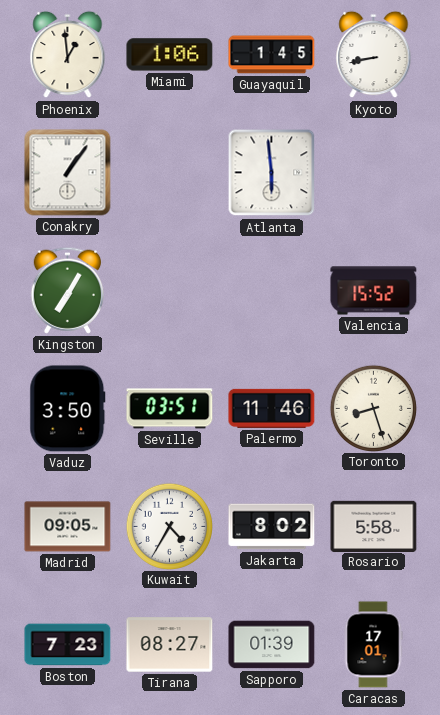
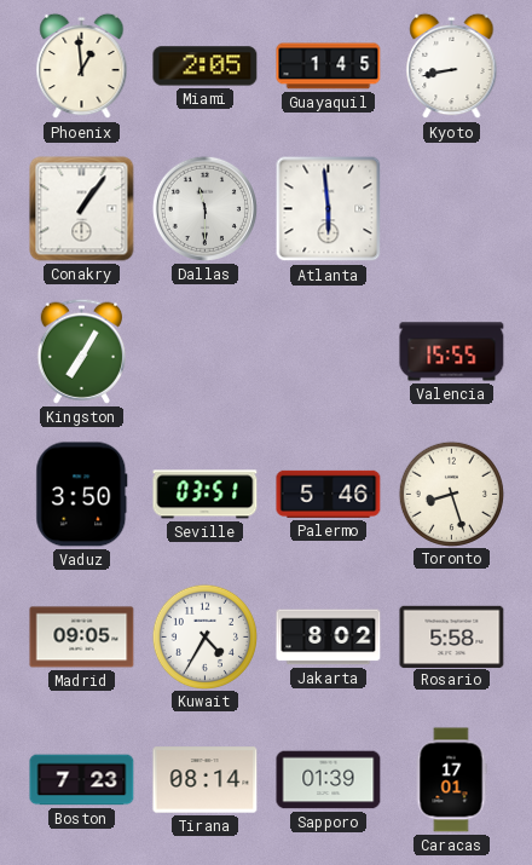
Miami: 1:06 -> 2:05 (206, 67)
Dallas: none -> 11:30 (204, 208)
Valencia: 15:52 -> 15:55 (452, 352)
Palermo: 11:46 -> 5:46 (329, 494)
Tirana: 08:27 -> 08:14 (206, 780)
